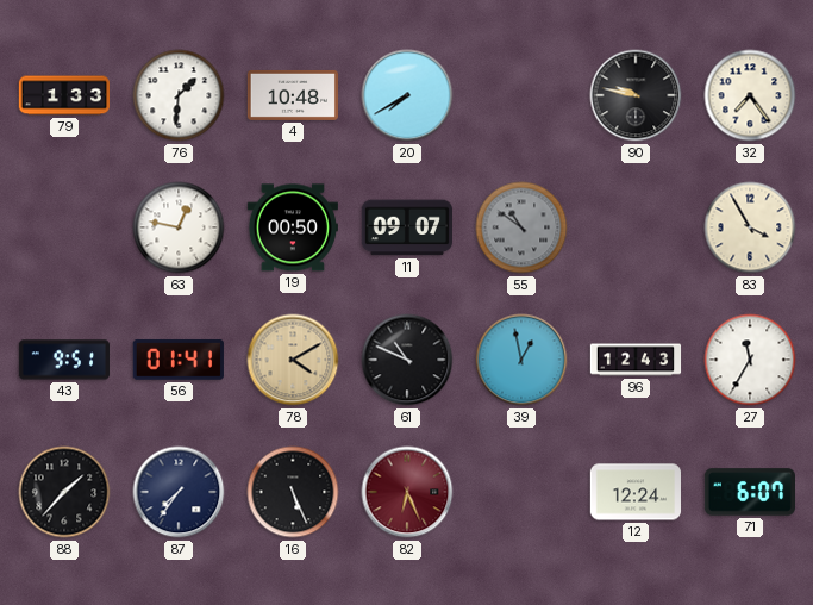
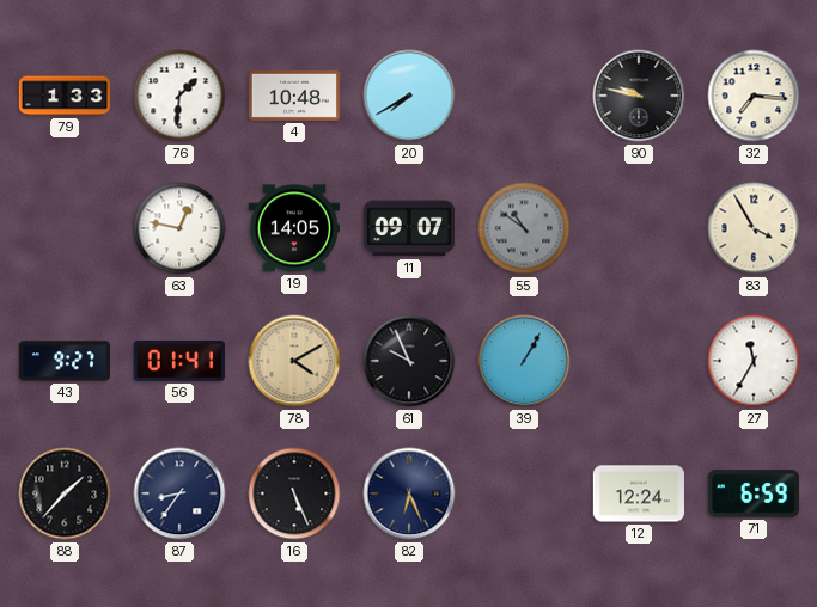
32: 7:24 -> 7:16 (754, 96)
19: 00:50 -> 14:05 (294, 228)
43: 9:51 -> 9:27 (63, 361)
61: 10:49 -> 9:56 (409, 361)
39: 12:58 -> 1:05 (524, 361)
96: 12:43 -> none (636, 360)
87: 7:36 -> 8:36 (179, 493)
82 dial: burgundy -> navy (409, 493)
71: 6:07 -> 6:59 (752, 493)
